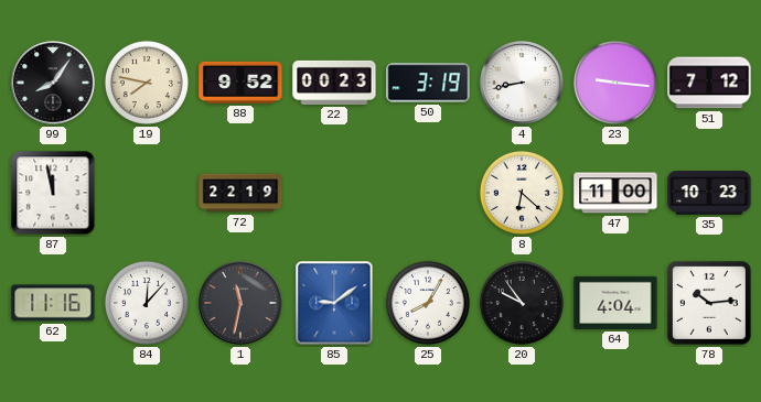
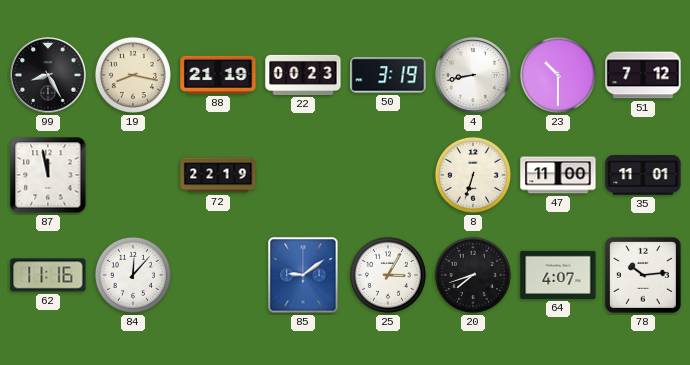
99: 8:06 -> 8:25 (48, 75)
19: 7:47 -> 8:17 (133, 75)
88: 9:52 -> 21:19 (218, 75)
23: 9:16 -> 10:30 (558, 75)
8: 6:22 -> 6:33 (473, 175)
35: 10:23 -> 11:01 (643, 175)
1: 11:32 -> none (240, 303)
25: 8:05 -> 3:05 (388, 275)
20: 9:54 -> 7:42 (473, 275)
64: 4:04 -> 4:07 (558, 275)
